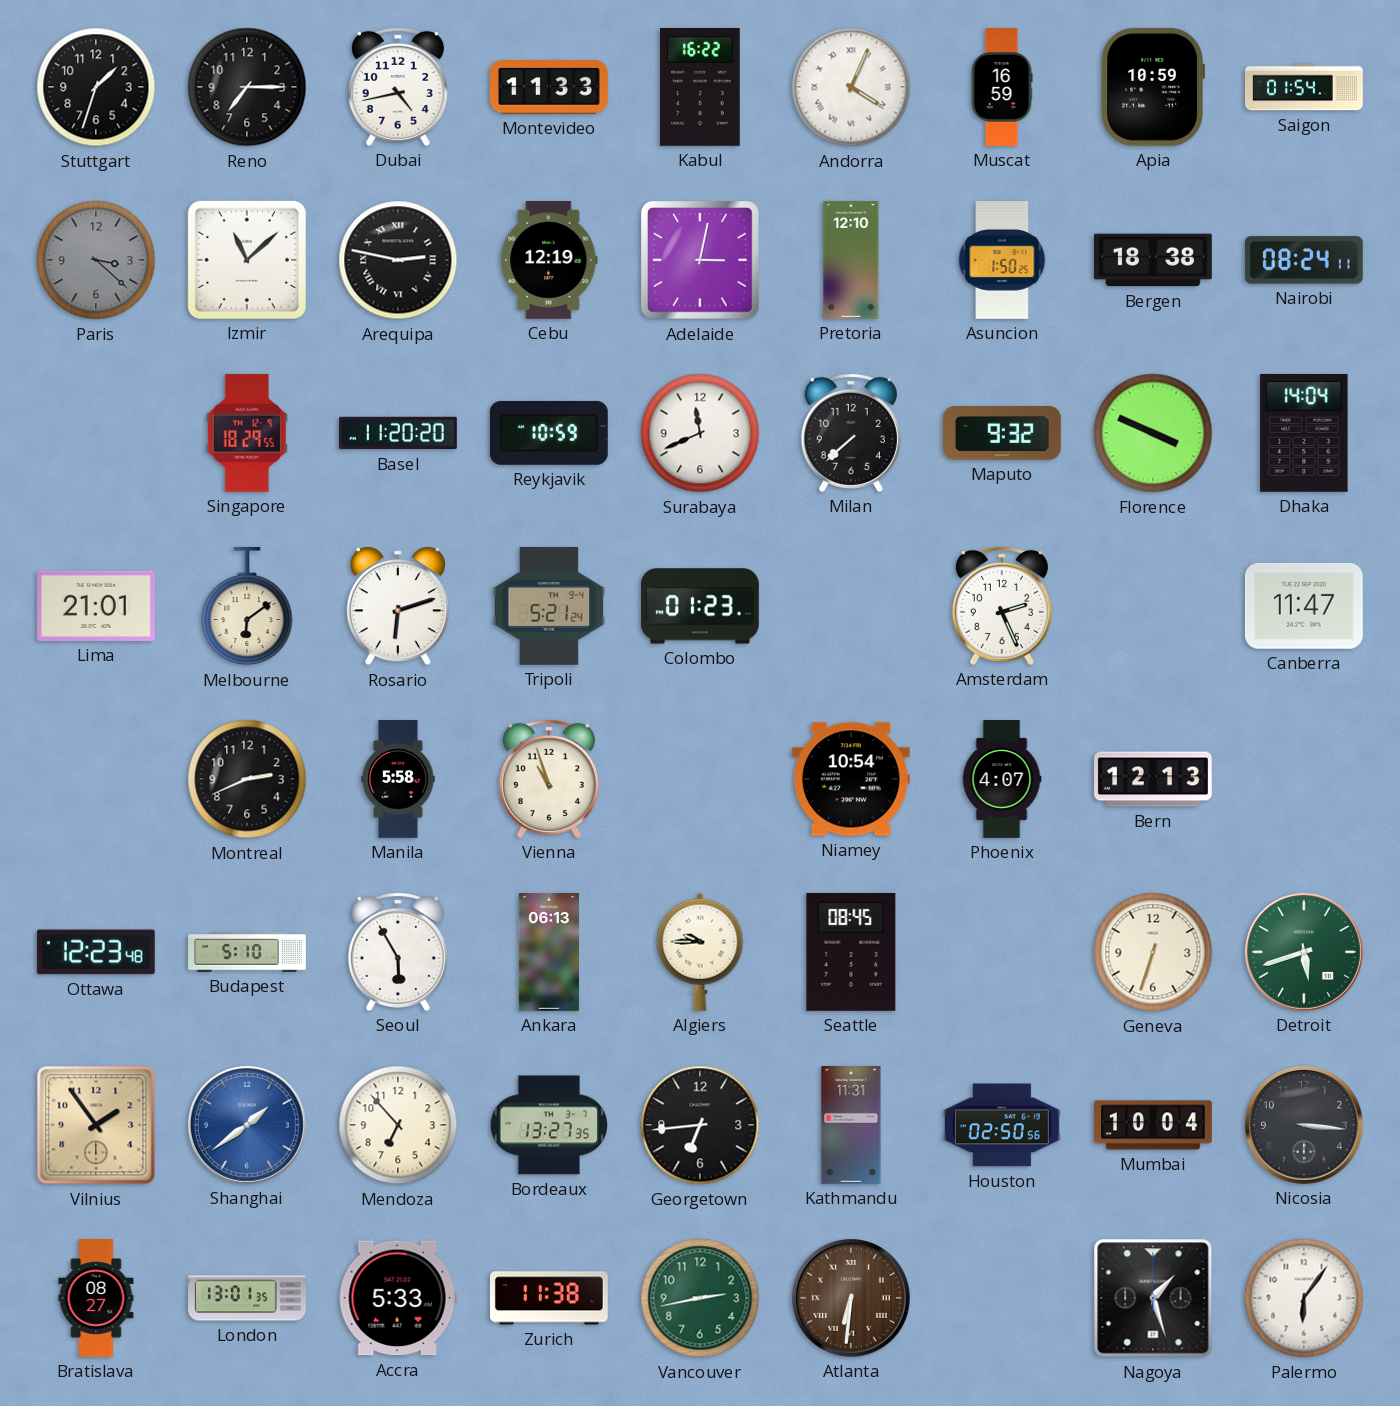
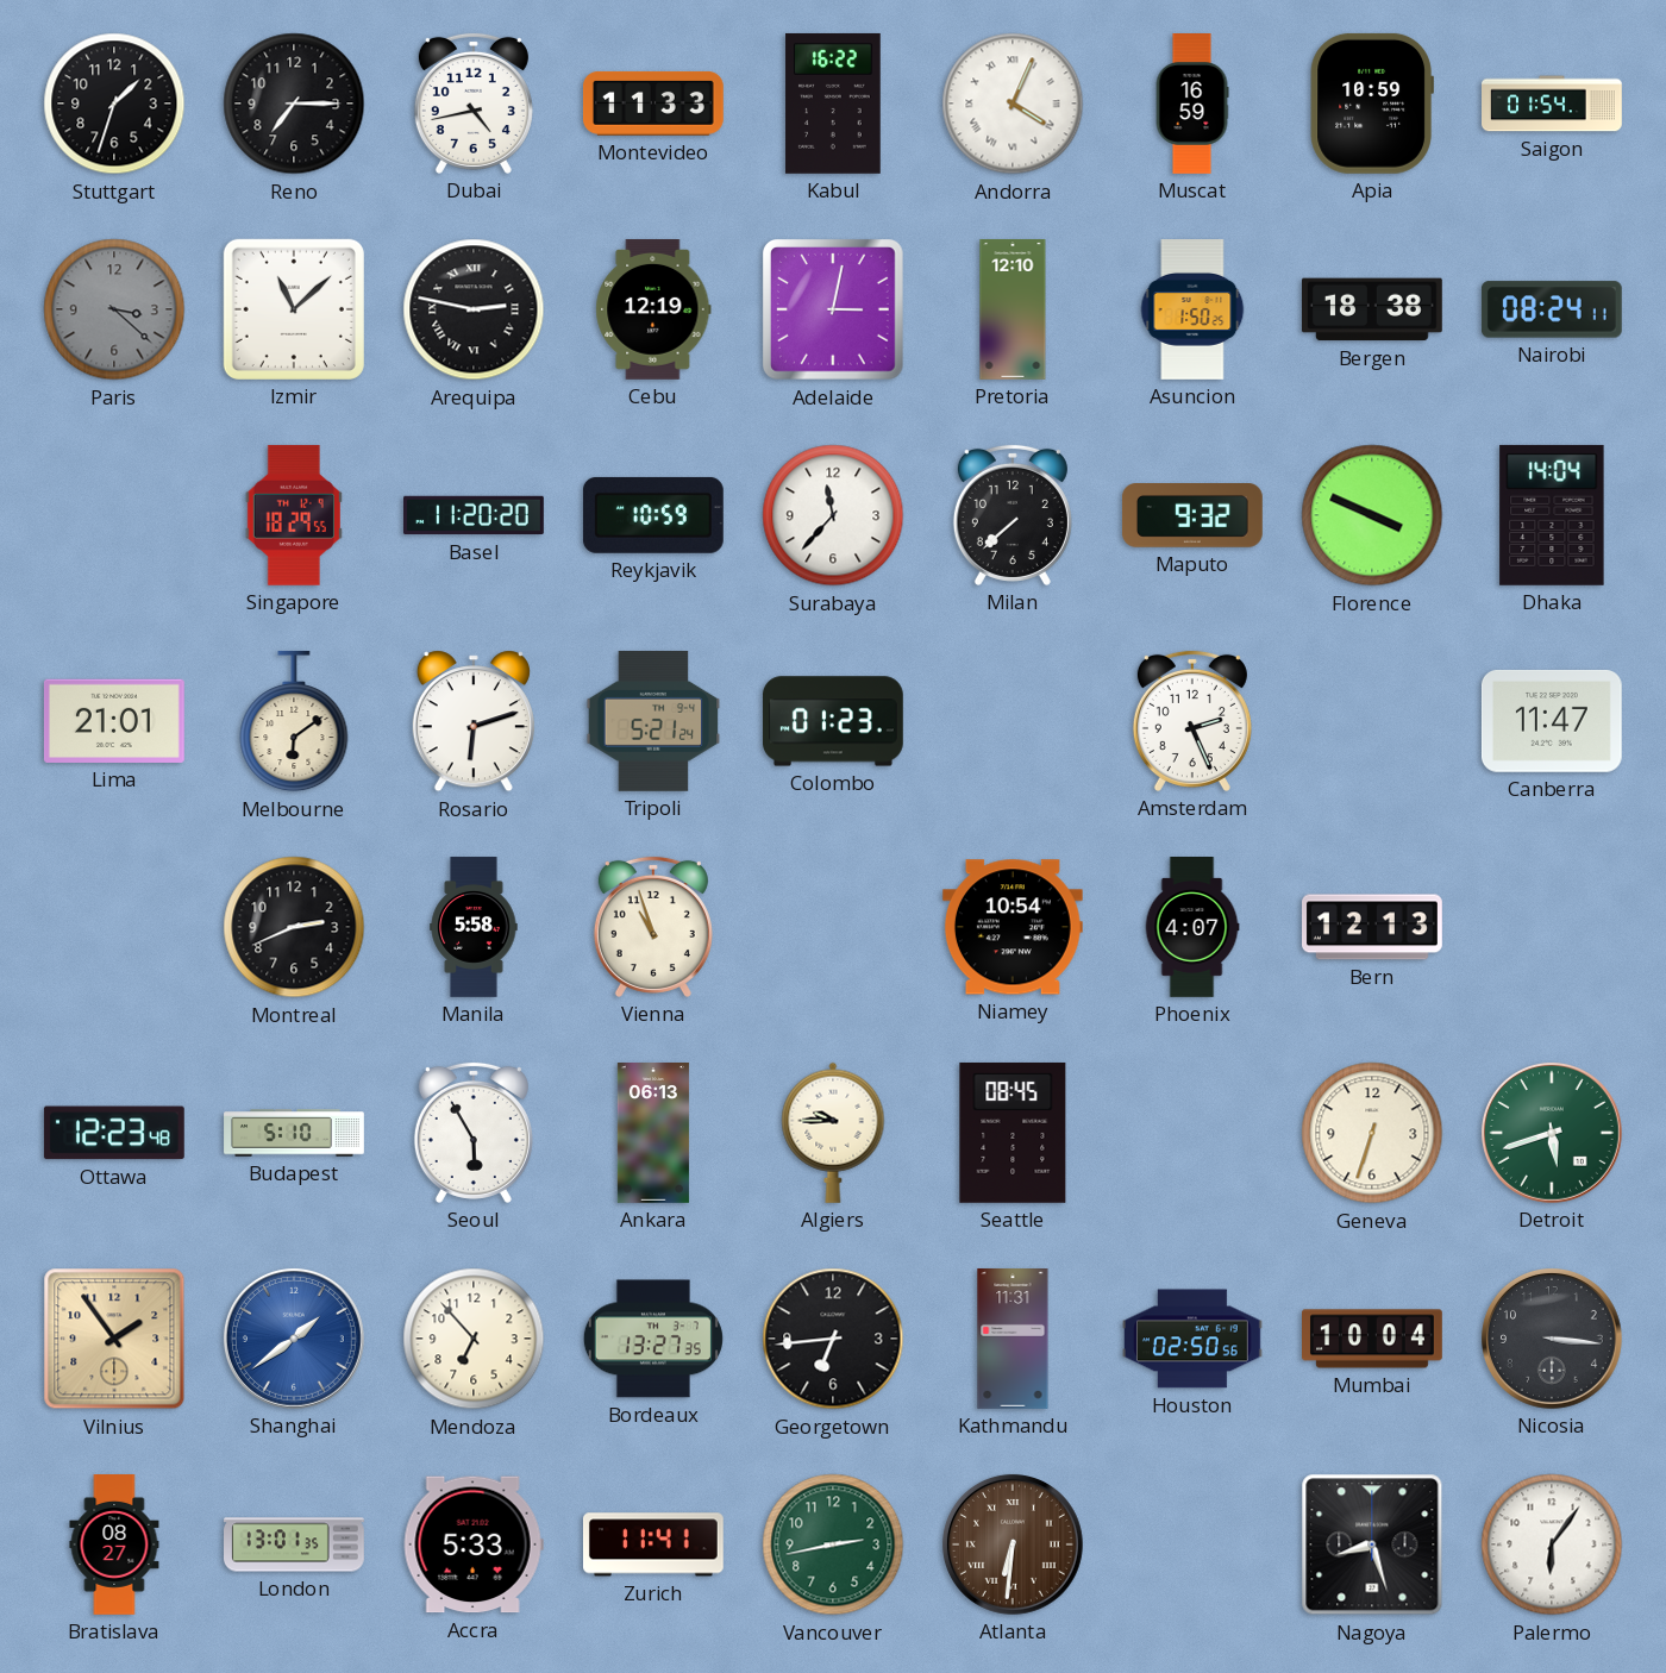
Surabaya: 11:41 -> 11:37 (833, 515)
Zurich: 11:38 -> 11:41 (653, 1544)
Nagoya: 1:27 -> 8:27 (1372, 1544)
